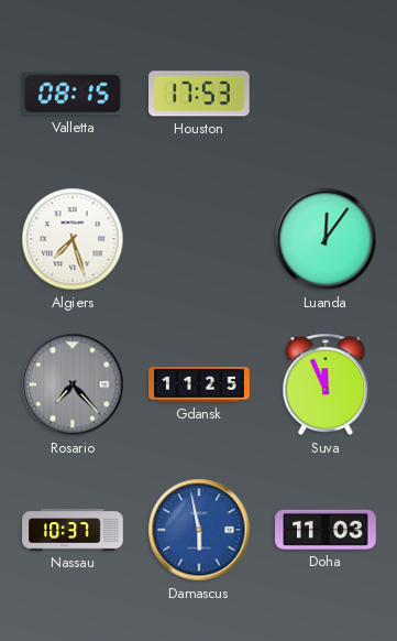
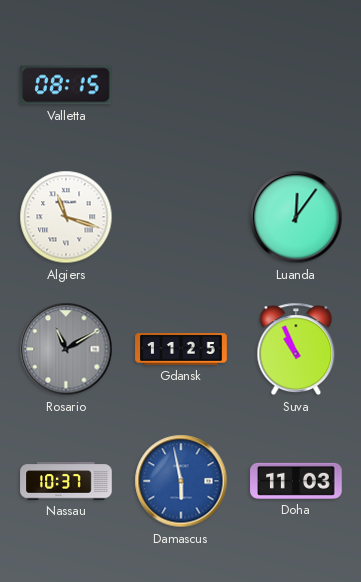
Houston: 17:53 -> none (200, 94)
Algiers: 7:27 -> 11:18 (66, 217)
Rosario: 7:23 -> 11:10 (66, 349)
Suva: 11:56 -> 10:56 (296, 349)
